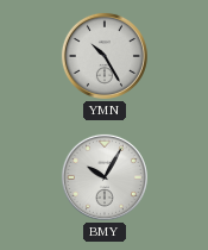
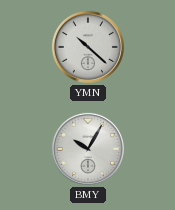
YMN: 10:25 -> 10:22 (88, 47)
